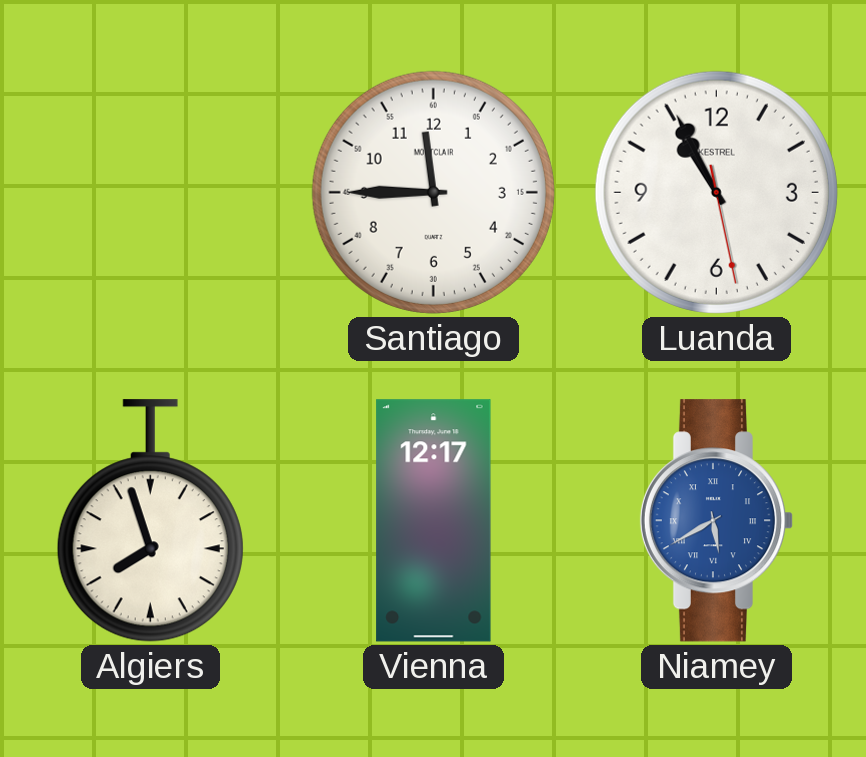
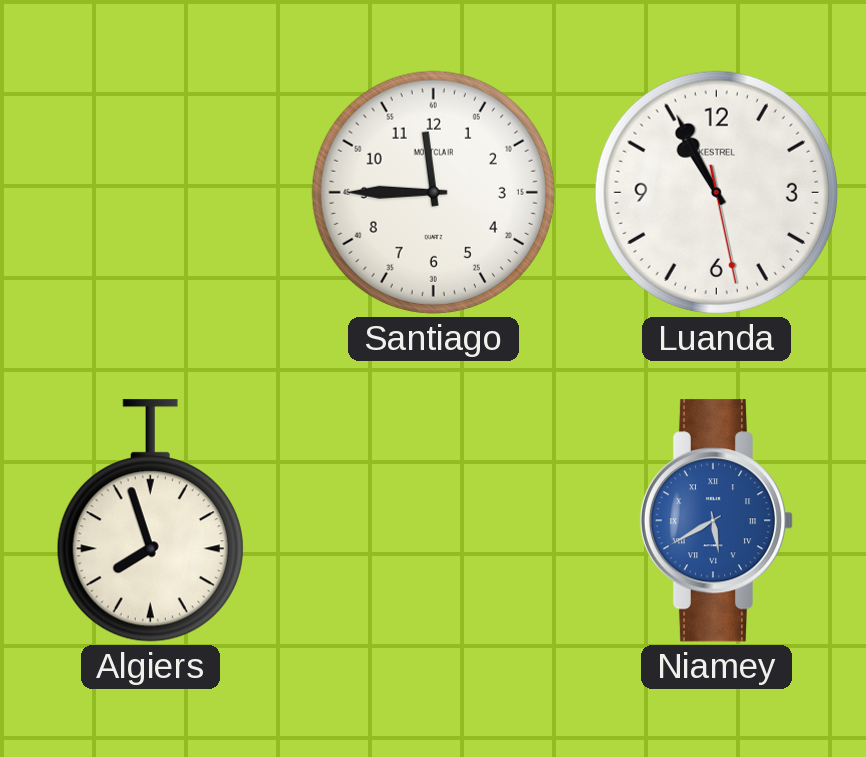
Vienna: 12:17 -> none (434, 521)
